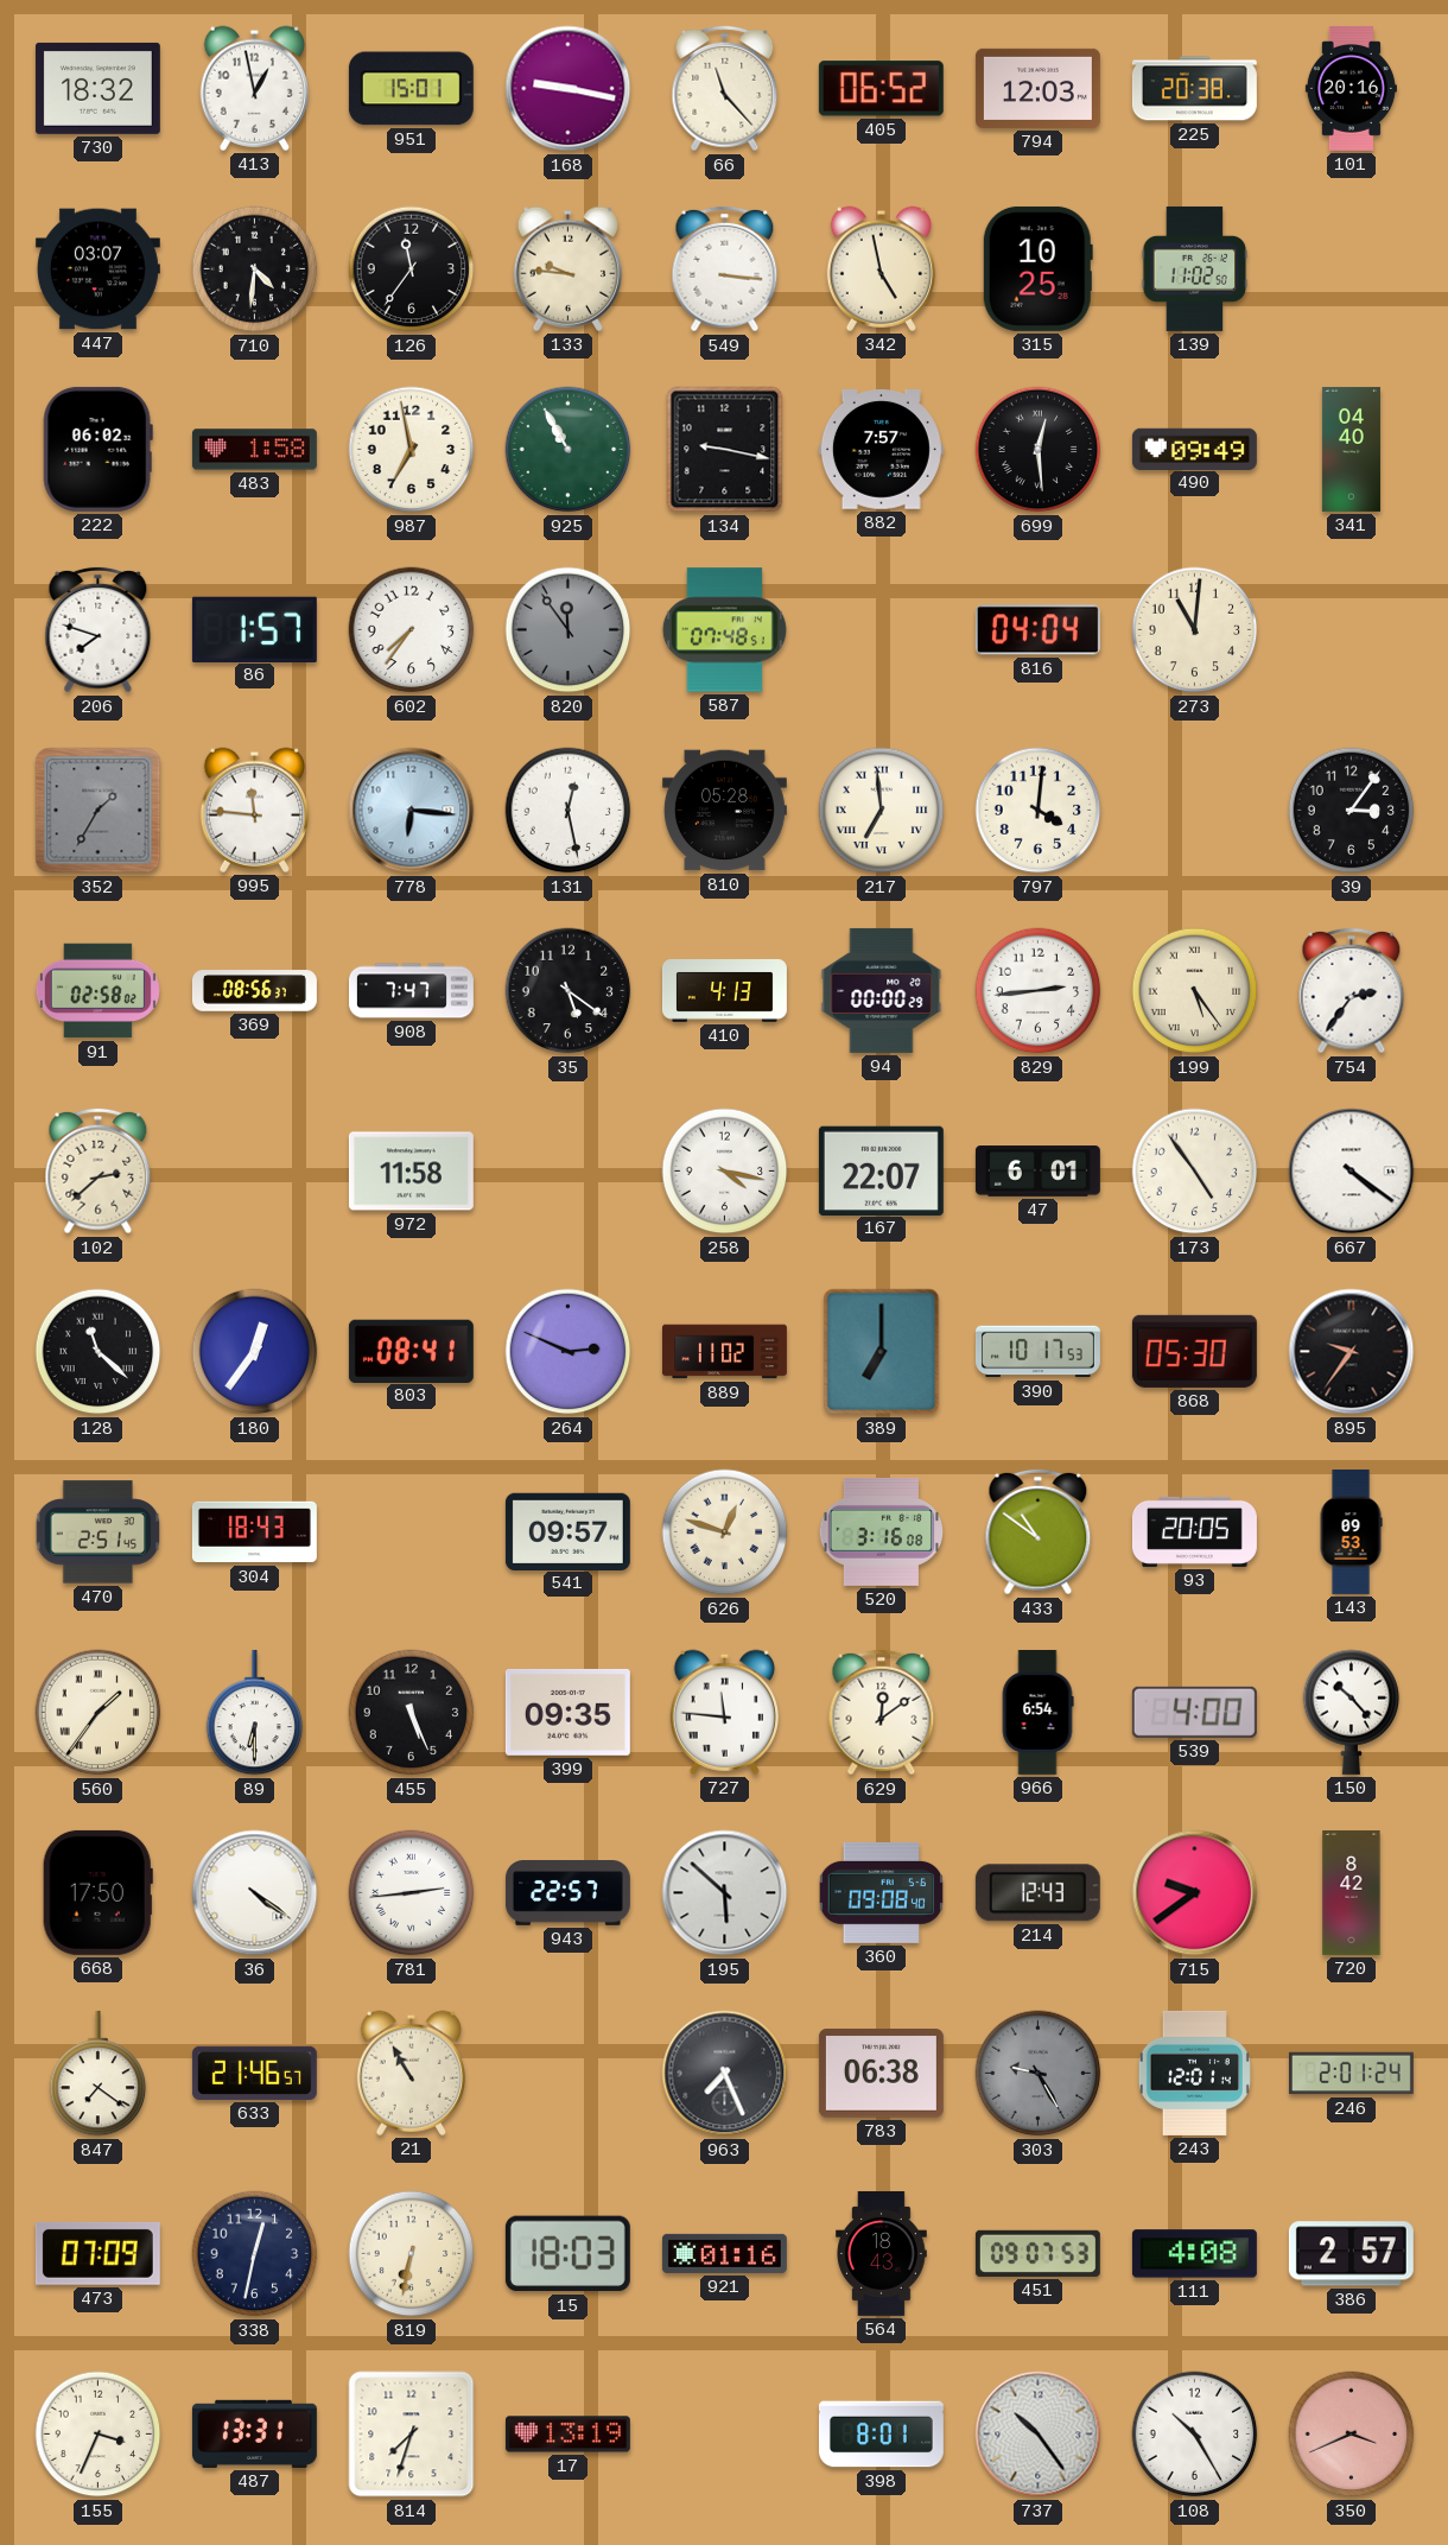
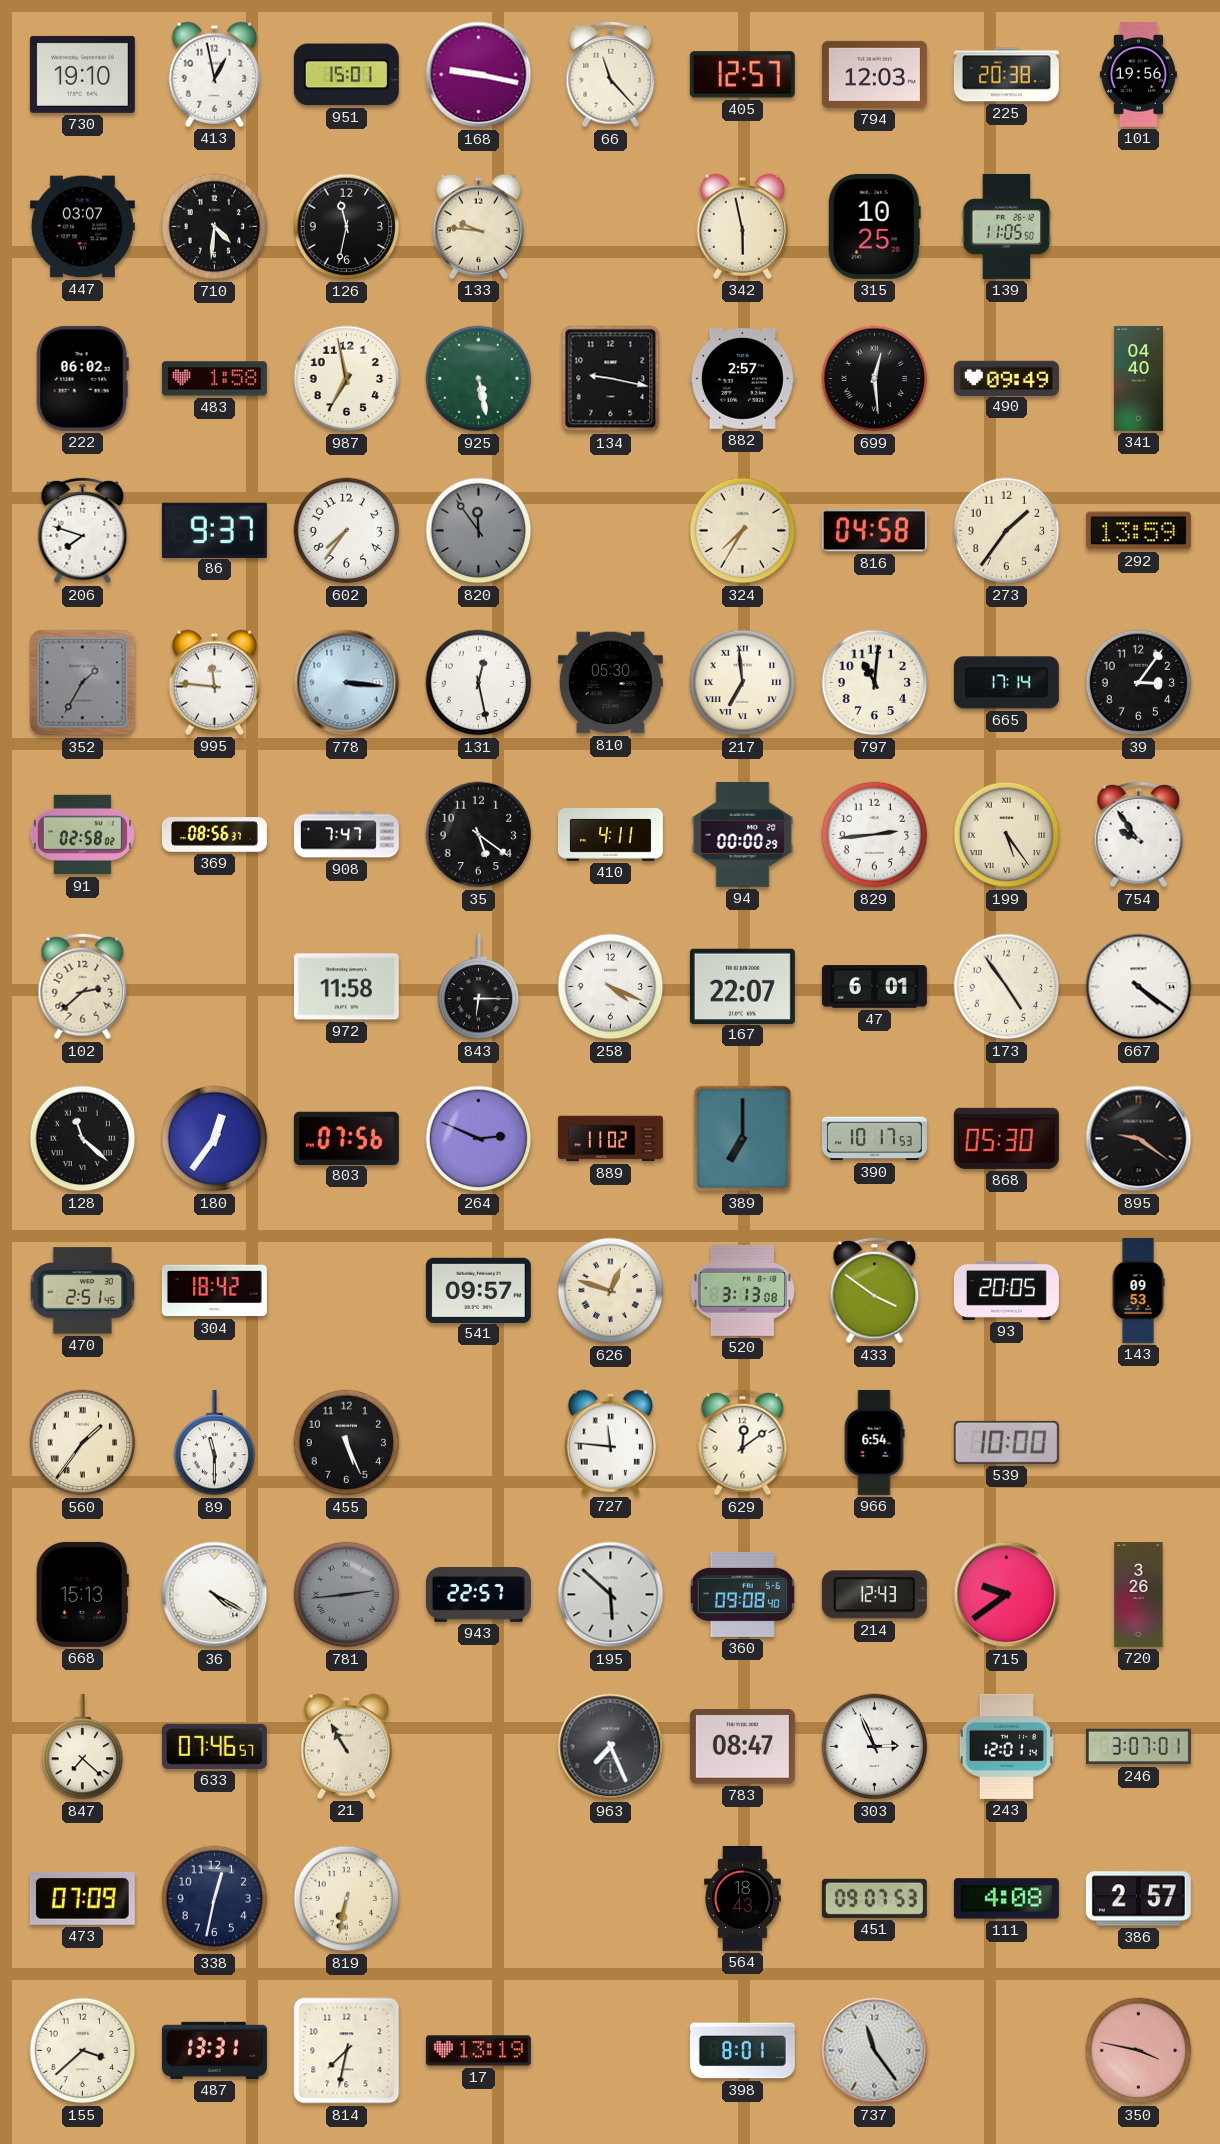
730: 18:32 -> 19:10 (82, 74)
405: 06:52 -> 12:57 (742, 75)
101: 20:16 -> 19:56 (1138, 74)
126: 11:36 -> 11:32 (347, 227)
549: 3:16 -> none (725, 269)
342: 4:58 -> 5:58 (742, 226)
139: 11:02 -> 11:05 (1007, 226)
925: 10:55 -> 5:28 (479, 379)
882: 7:57 -> 2:57 (742, 379)
86: 1:57 -> 9:37 (214, 530)
587: 07:48 -> none (724, 630)
324: none -> 7:35 (743, 531)
816: 04:04 -> 04:58 (874, 531)
273: 11:01 -> 1:36 (1007, 531)
292: none -> 13:59 (1138, 531)
778: 6:16 -> 3:16 (347, 683)
810: 05:28 -> 05:30 (610, 683)
797: 4:01 -> 11:01 (875, 683)
665: none -> 17:14 (1006, 683)
410: 4:13 -> 4:11 (610, 835)
754: 2:36 -> 9:54 (1139, 835)
843: none -> 6:15 (479, 987)
258: 4:17 -> 4:19 (611, 987)
803: 08:41 -> 07:56 (346, 1138)
895: 9:36 -> 9:21 (1139, 1139)
304: 18:43 -> 18:42 (214, 1291)
520: 3:16 -> 3:13 (742, 1290)
433: 10:51 -> 3:51 (875, 1291)
89: 6:30 -> 11:30 (215, 1443)
399: 09:35 -> none (567, 1712)
539: 4:00 -> 10:00 (1006, 1442)
150: 10:23 -> none (1352, 1712)
668: 17:50 -> 15:13 (82, 1594)
36: 4:21 -> 4:20 (215, 1595)
781 dial: white -> grey (347, 1595)
720: 8:42 -> 3:26 (1139, 1594)
847: 7:21 -> 7:22 (83, 1747)
633: 21:46 -> 07:46 (214, 1746)
783: 06:38 -> 08:47 (742, 1747)
303: 9:25 -> 2:56 (875, 1747)
303 dial: grey -> white (875, 1747)
246: 2:01 -> 3:07 (1138, 1747)
15: 18:03 -> none (567, 2254)
921: 01:16 -> none (724, 2253)
155: 3:34 -> 3:38 (83, 2051)
814: 7:33 -> 7:32 (347, 2051)
737: 10:24 -> 11:24 (875, 2051)
108: 10:25 -> none (1195, 2435)
350: 3:41 -> 3:47 (1139, 2051)
